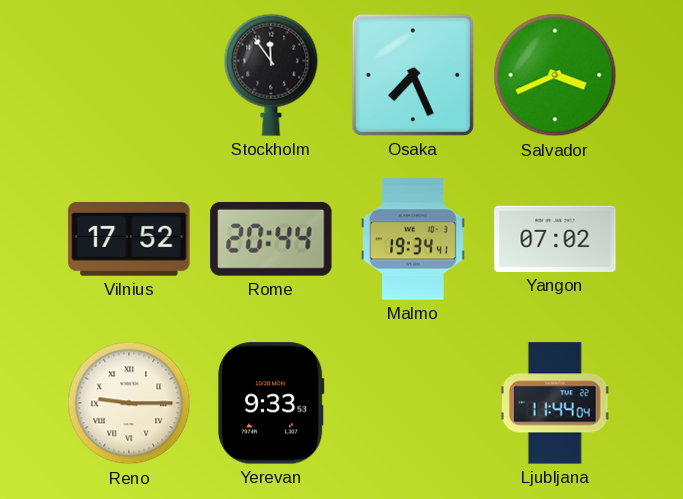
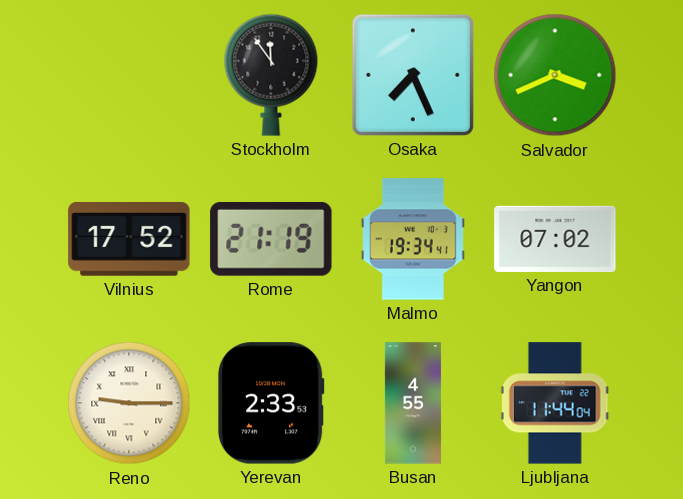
Rome: 20:44 -> 21:19 (271, 239)
Yerevan: 9:33 -> 2:33 (271, 403)
Busan: none -> 4:55 (413, 403)
